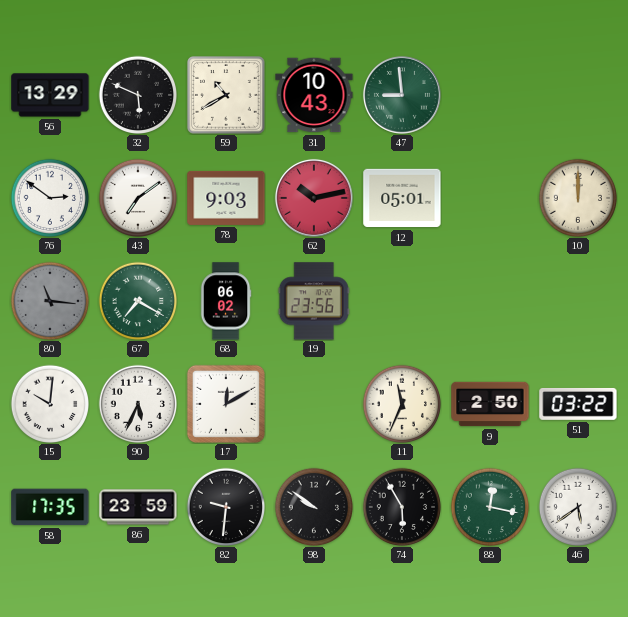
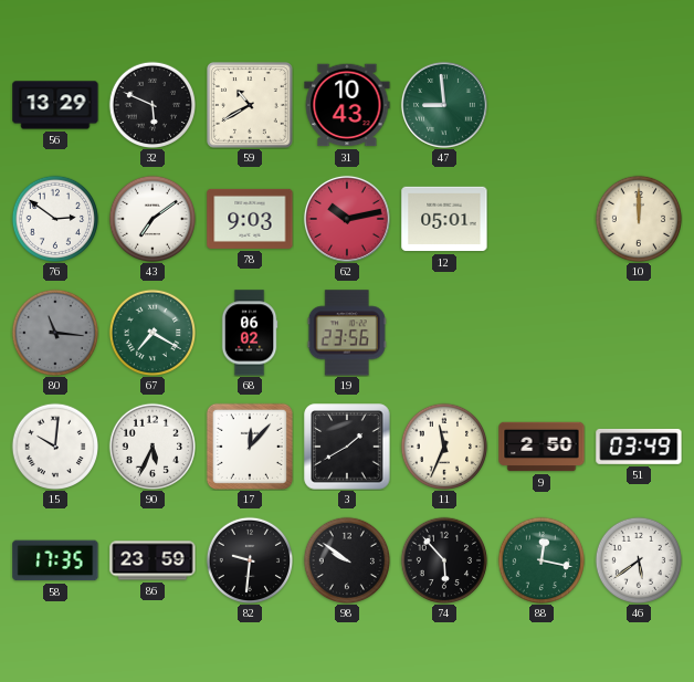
17: 12:10 -> 12:07 (250, 447)
3: none -> 1:40 (347, 447)
51: 03:22 -> 03:49 (639, 447)
74: 5:55 -> 5:53 (443, 559)
